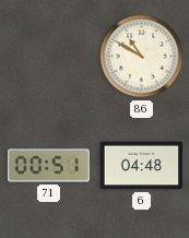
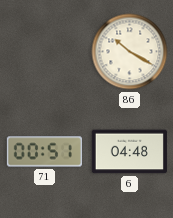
86: 10:50 -> 10:20 (130, 52)
